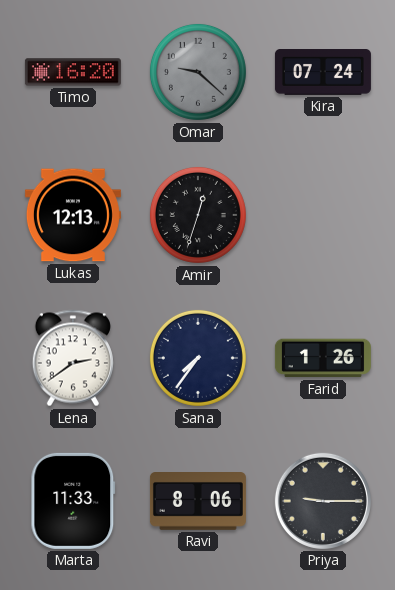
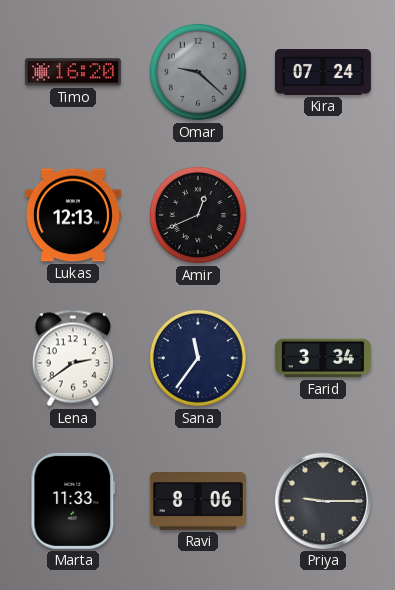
Amir: 12:33 -> 12:41 (198, 215)
Sana: 7:36 -> 11:36 (198, 358)
Farid: 1:26 -> 3:34 (323, 358)
